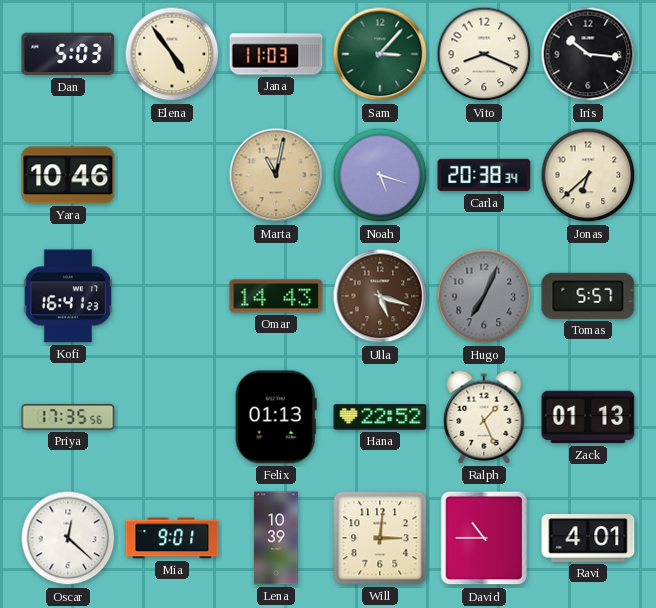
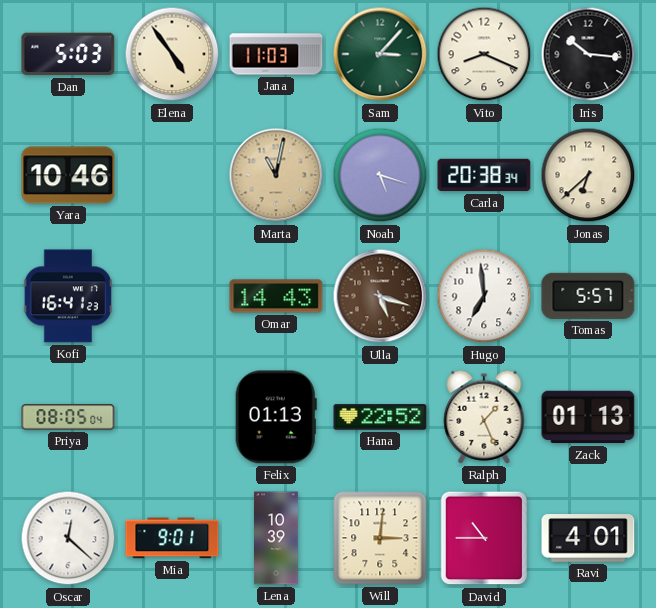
Hugo: 7:04 -> 6:59 (484, 296)
Hugo dial: grey -> white (484, 296)
Priya: 17:35 -> 08:05 (68, 417)
